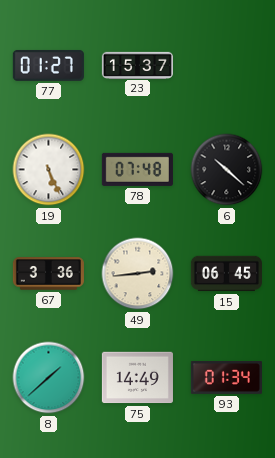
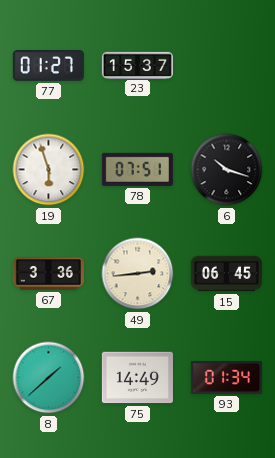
19: 5:26 -> 5:57 (49, 170)
78: 07:48 -> 07:51 (137, 169)
6: 10:22 -> 10:18 (227, 170)
